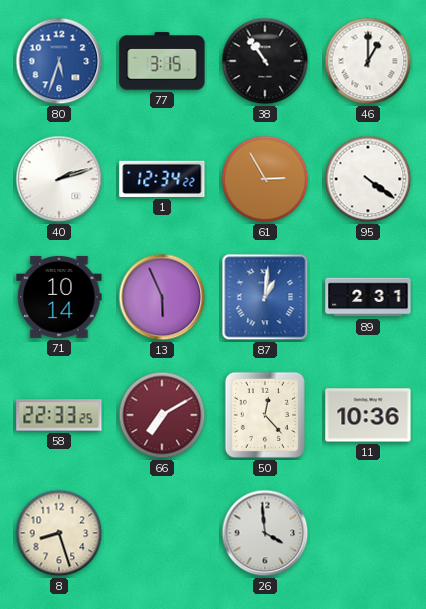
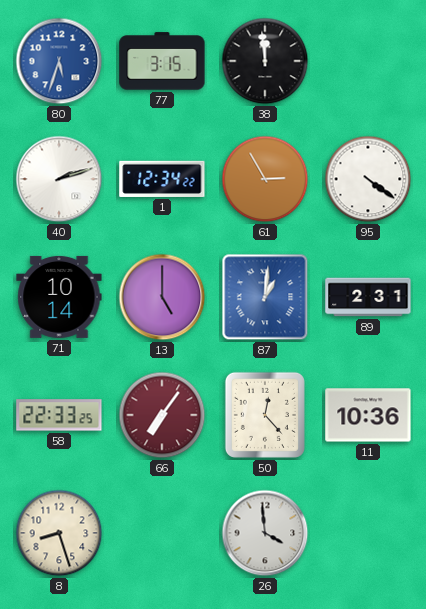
38: 10:54 -> 11:59 (265, 61)
46: 1:00 -> none (368, 61)
13: 5:56 -> 5:00 (162, 297)
66: 7:10 -> 7:06 (162, 415)
